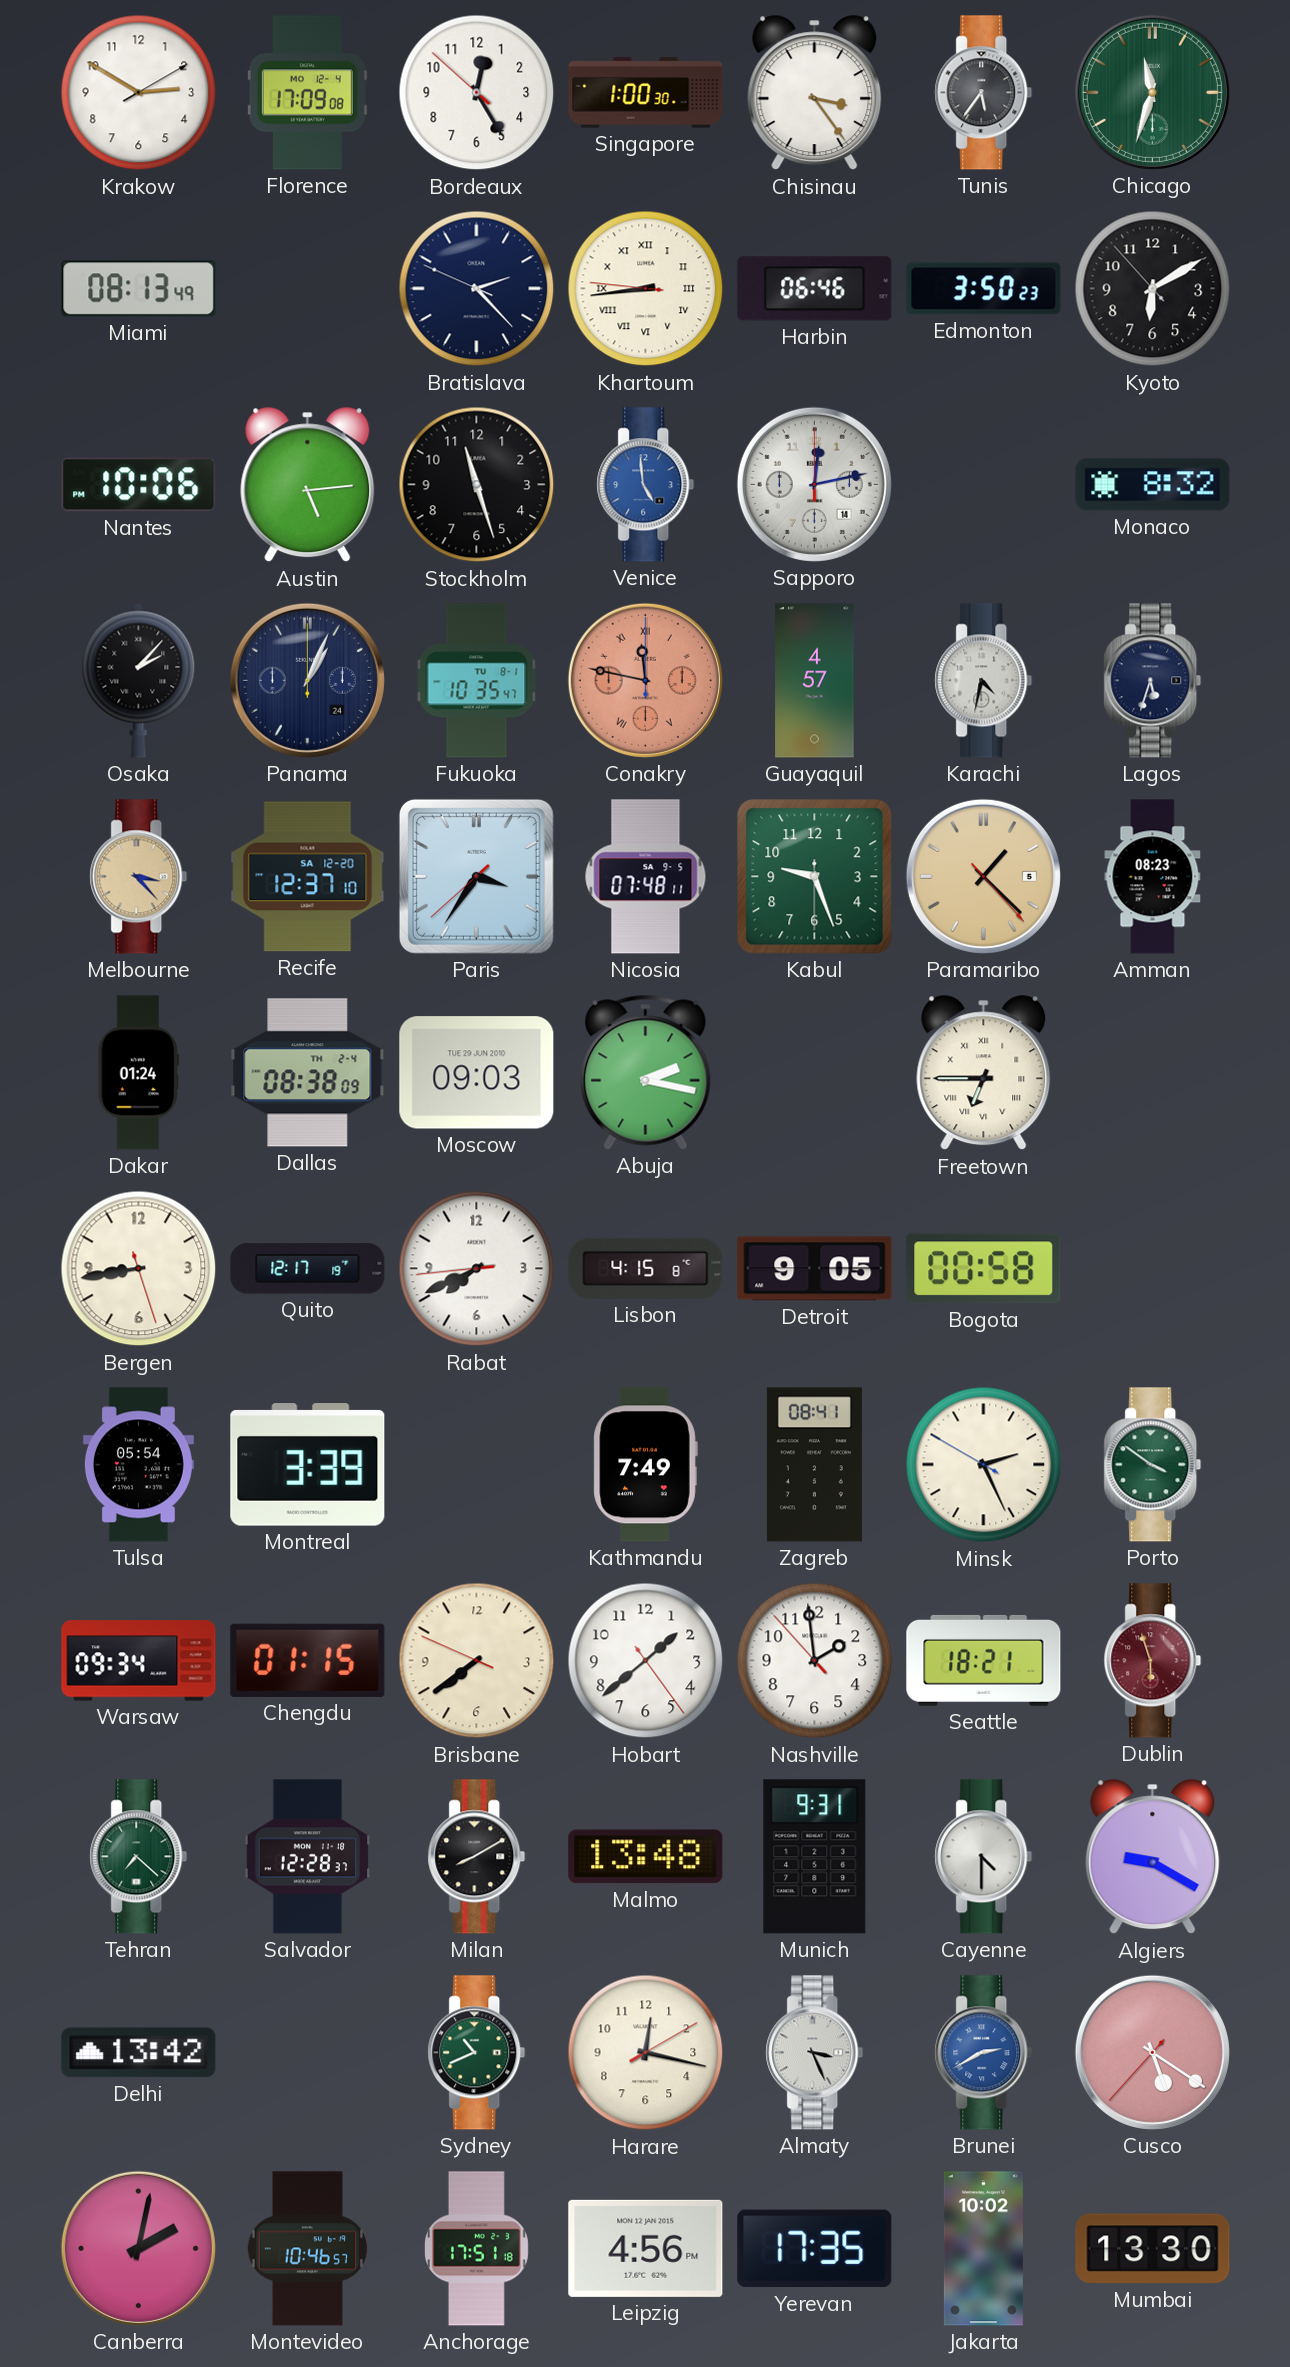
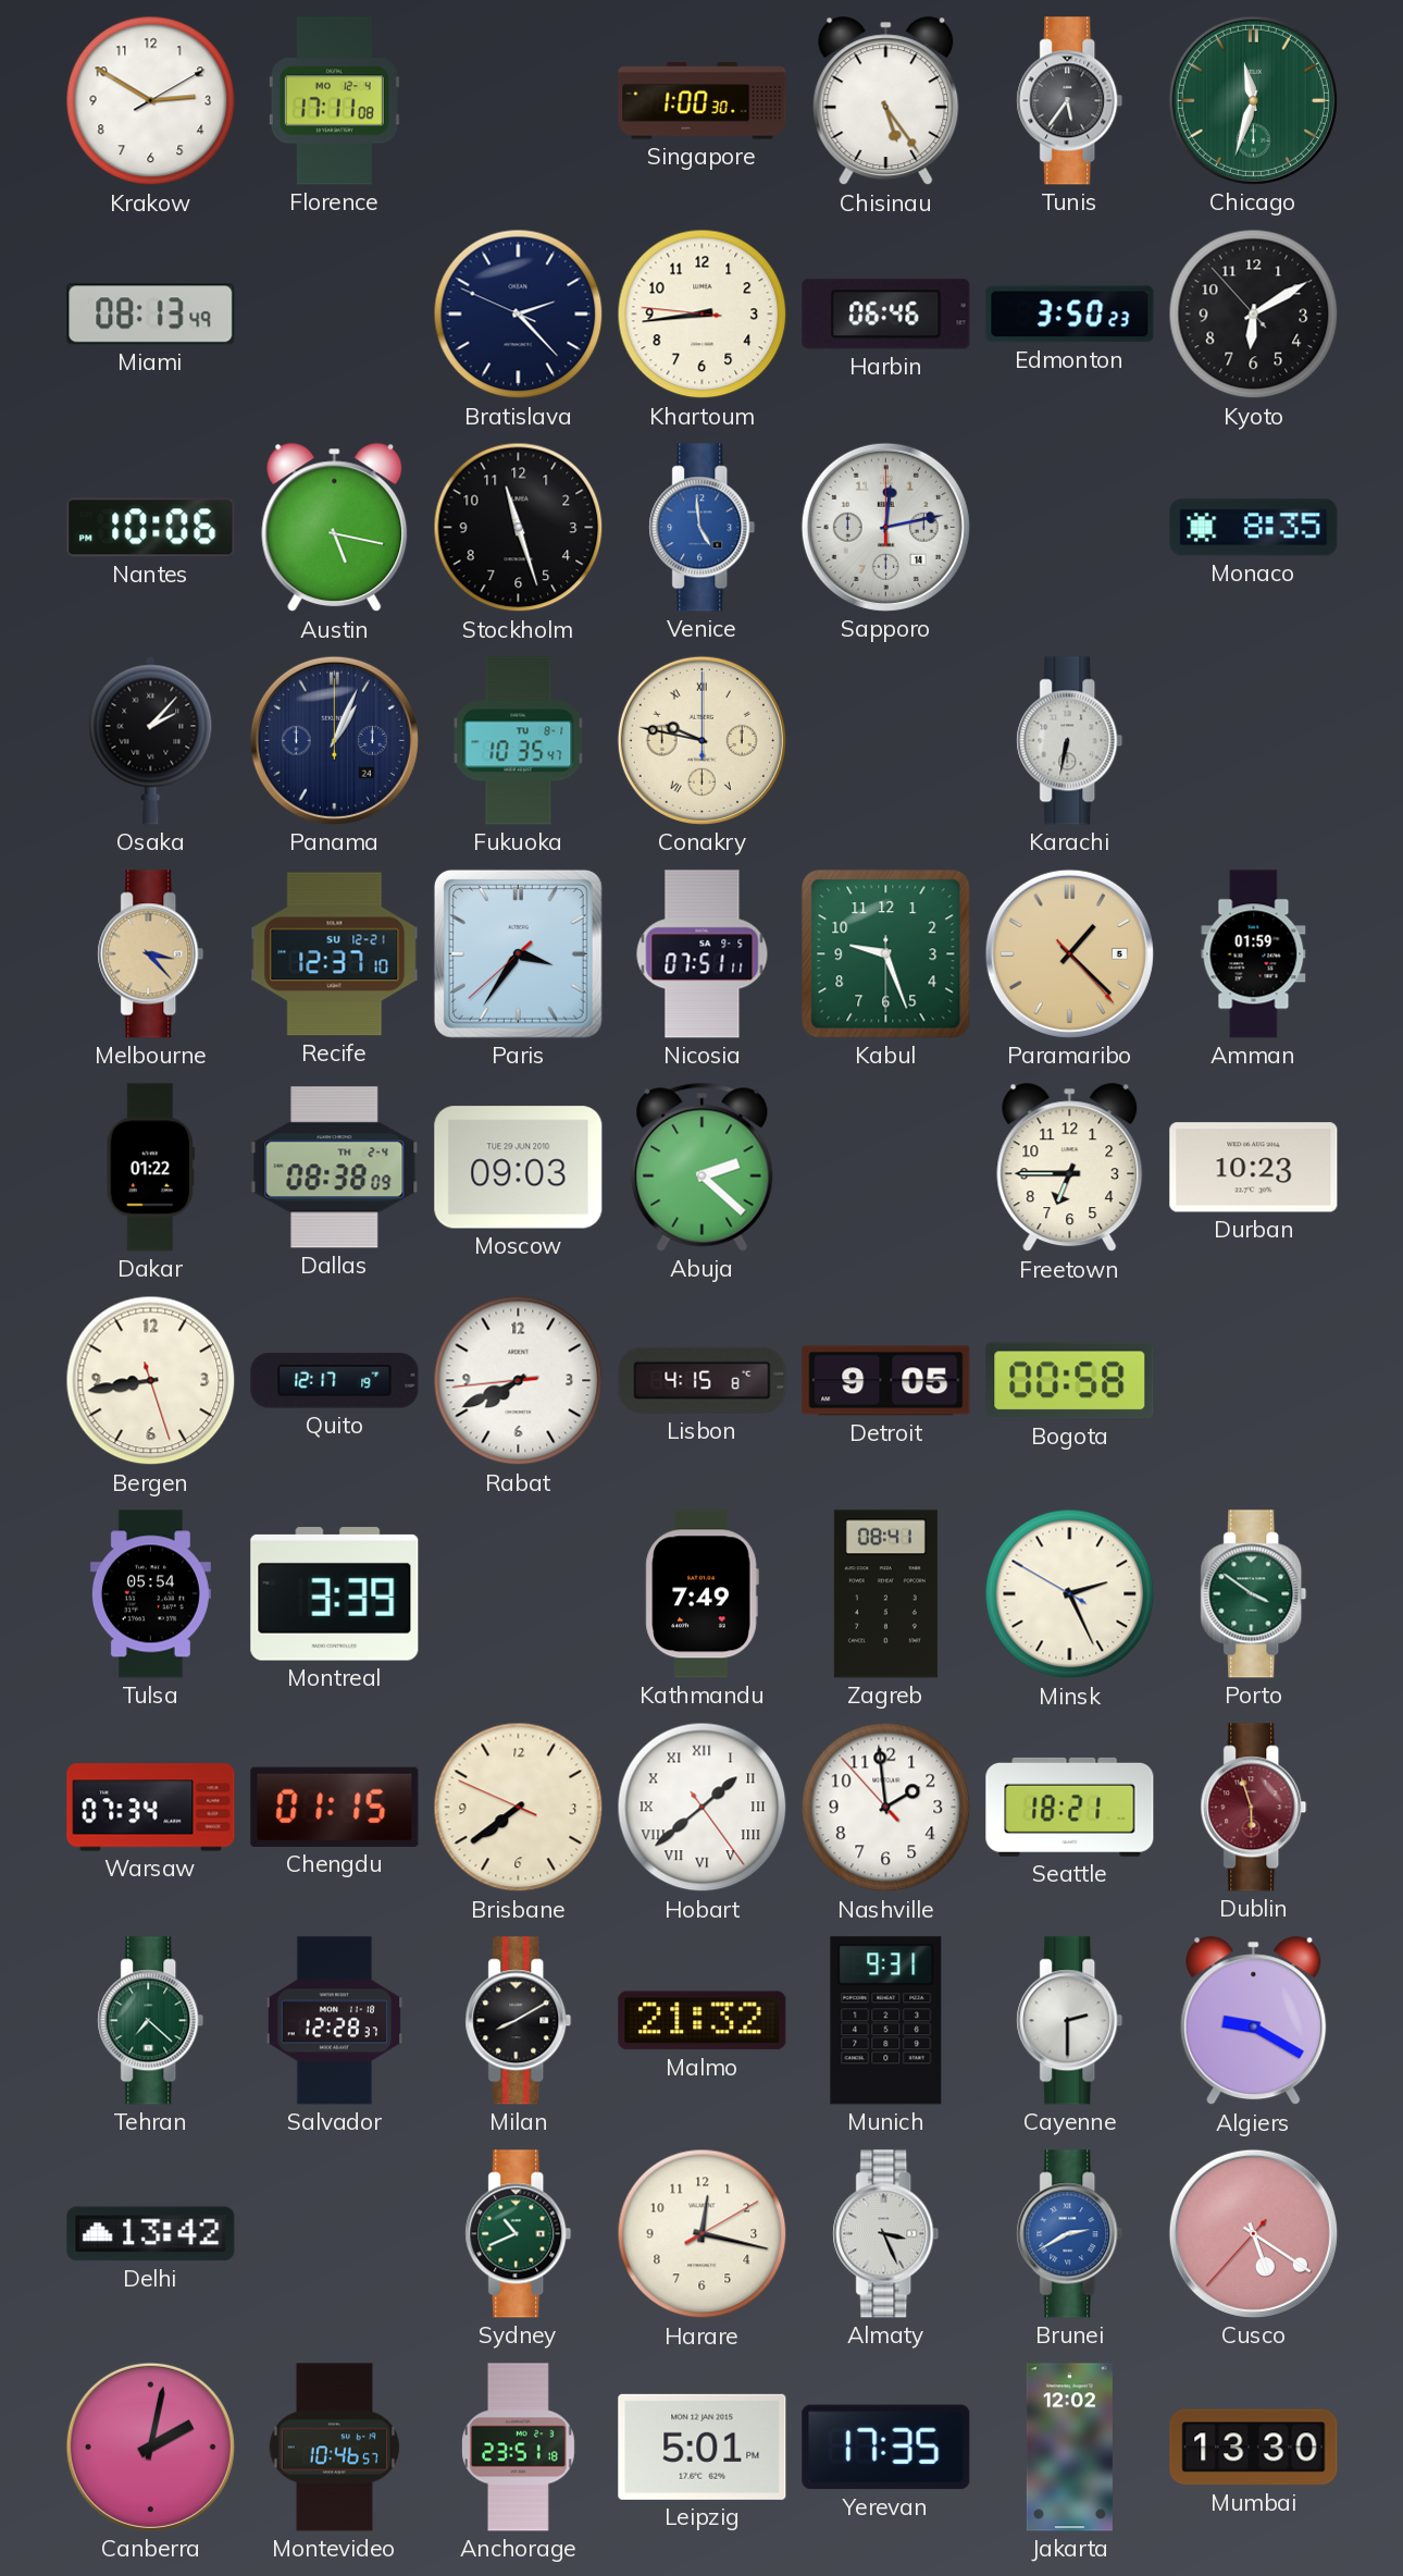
Florence: 17:09 -> 17:11 (334, 101)
Bordeaux: 12:24 -> none (477, 93)
Chisinau: 3:24 -> 5:24 (886, 101)
Khartoum numerals: Roman -> Arabic (703, 315)
Austin: 5:14 -> 5:17 (335, 528)
Monaco: 8:32 -> 8:35 (1254, 528)
Conakry: 11:47 -> 9:47 (701, 740)
Conakry dial: salmon -> cream (701, 740)
Guayaquil: 4:57 -> none (815, 681)
Karachi: 4:32 -> 6:32 (1070, 741)
Lagos: 5:33 -> none (1153, 681)
Recife date: SA 12-20 -> SU 12-21 (335, 954)
Nicosia: 07:48 -> 07:51 (703, 954)
Amman: 08:23 -> 01:59 (1254, 954)
Dakar: 01:24 -> 01:22 (151, 1168)
Abuja: 2:17 -> 2:22 (703, 1167)
Freetown numerals: Roman -> Arabic (1070, 1168)
Durban: none -> 10:23 (1254, 1168)
Warsaw: 09:34 -> 07:34 (151, 1808)
Hobart numerals: Arabic -> Roman (703, 1808)
Malmo: 13:48 -> 21:32 (703, 2021)
Cayenne: 4:30 -> 2:30 (1070, 2021)
Anchorage: 17:51 -> 23:51 (519, 2448)
Leipzig: 4:56 -> 5:01 (703, 2446)
Jakarta: 10:02 -> 12:02 (1069, 2448)
